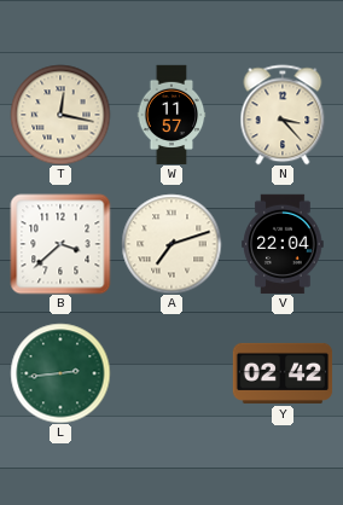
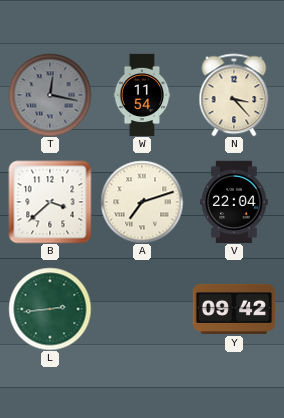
T dial: cream -> grey (50, 95)
W: 11:57 -> 11:54 (142, 95)
Y: 02:42 -> 09:42 (234, 309)
